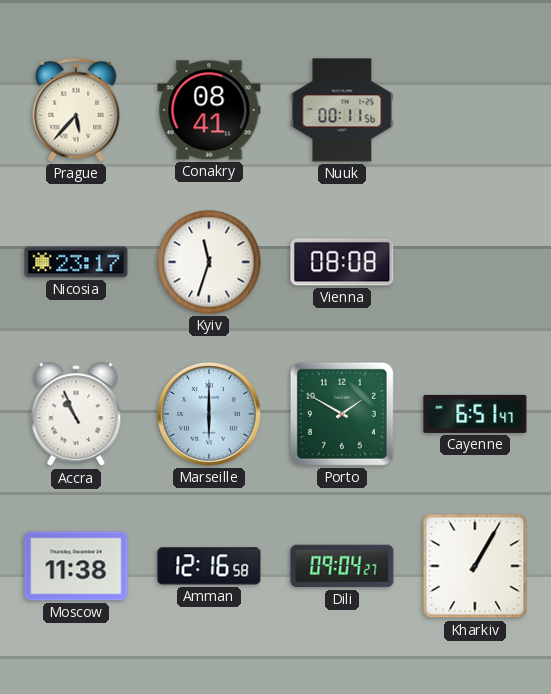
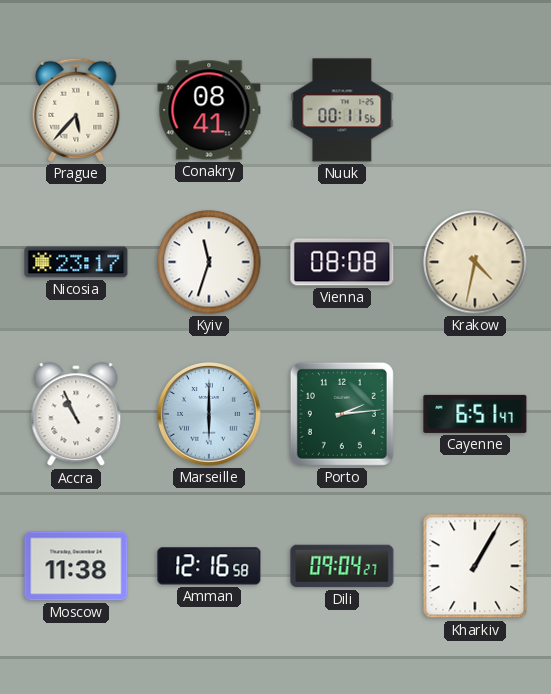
Krakow: none -> 4:32 (475, 262)
Porto: 1:50 -> 2:14 (342, 414)
